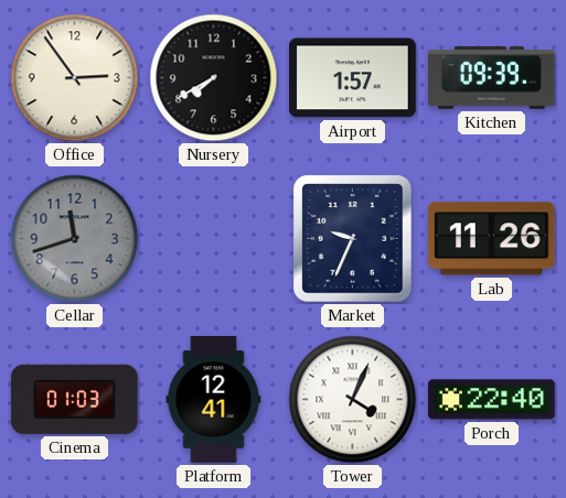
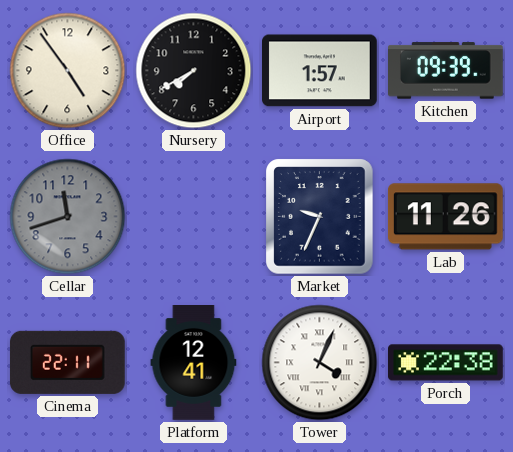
Office: 2:54 -> 4:54 (68, 71)
Cinema: 01:03 -> 22:11 (67, 362)
Porch: 22:40 -> 22:38 (446, 363)
